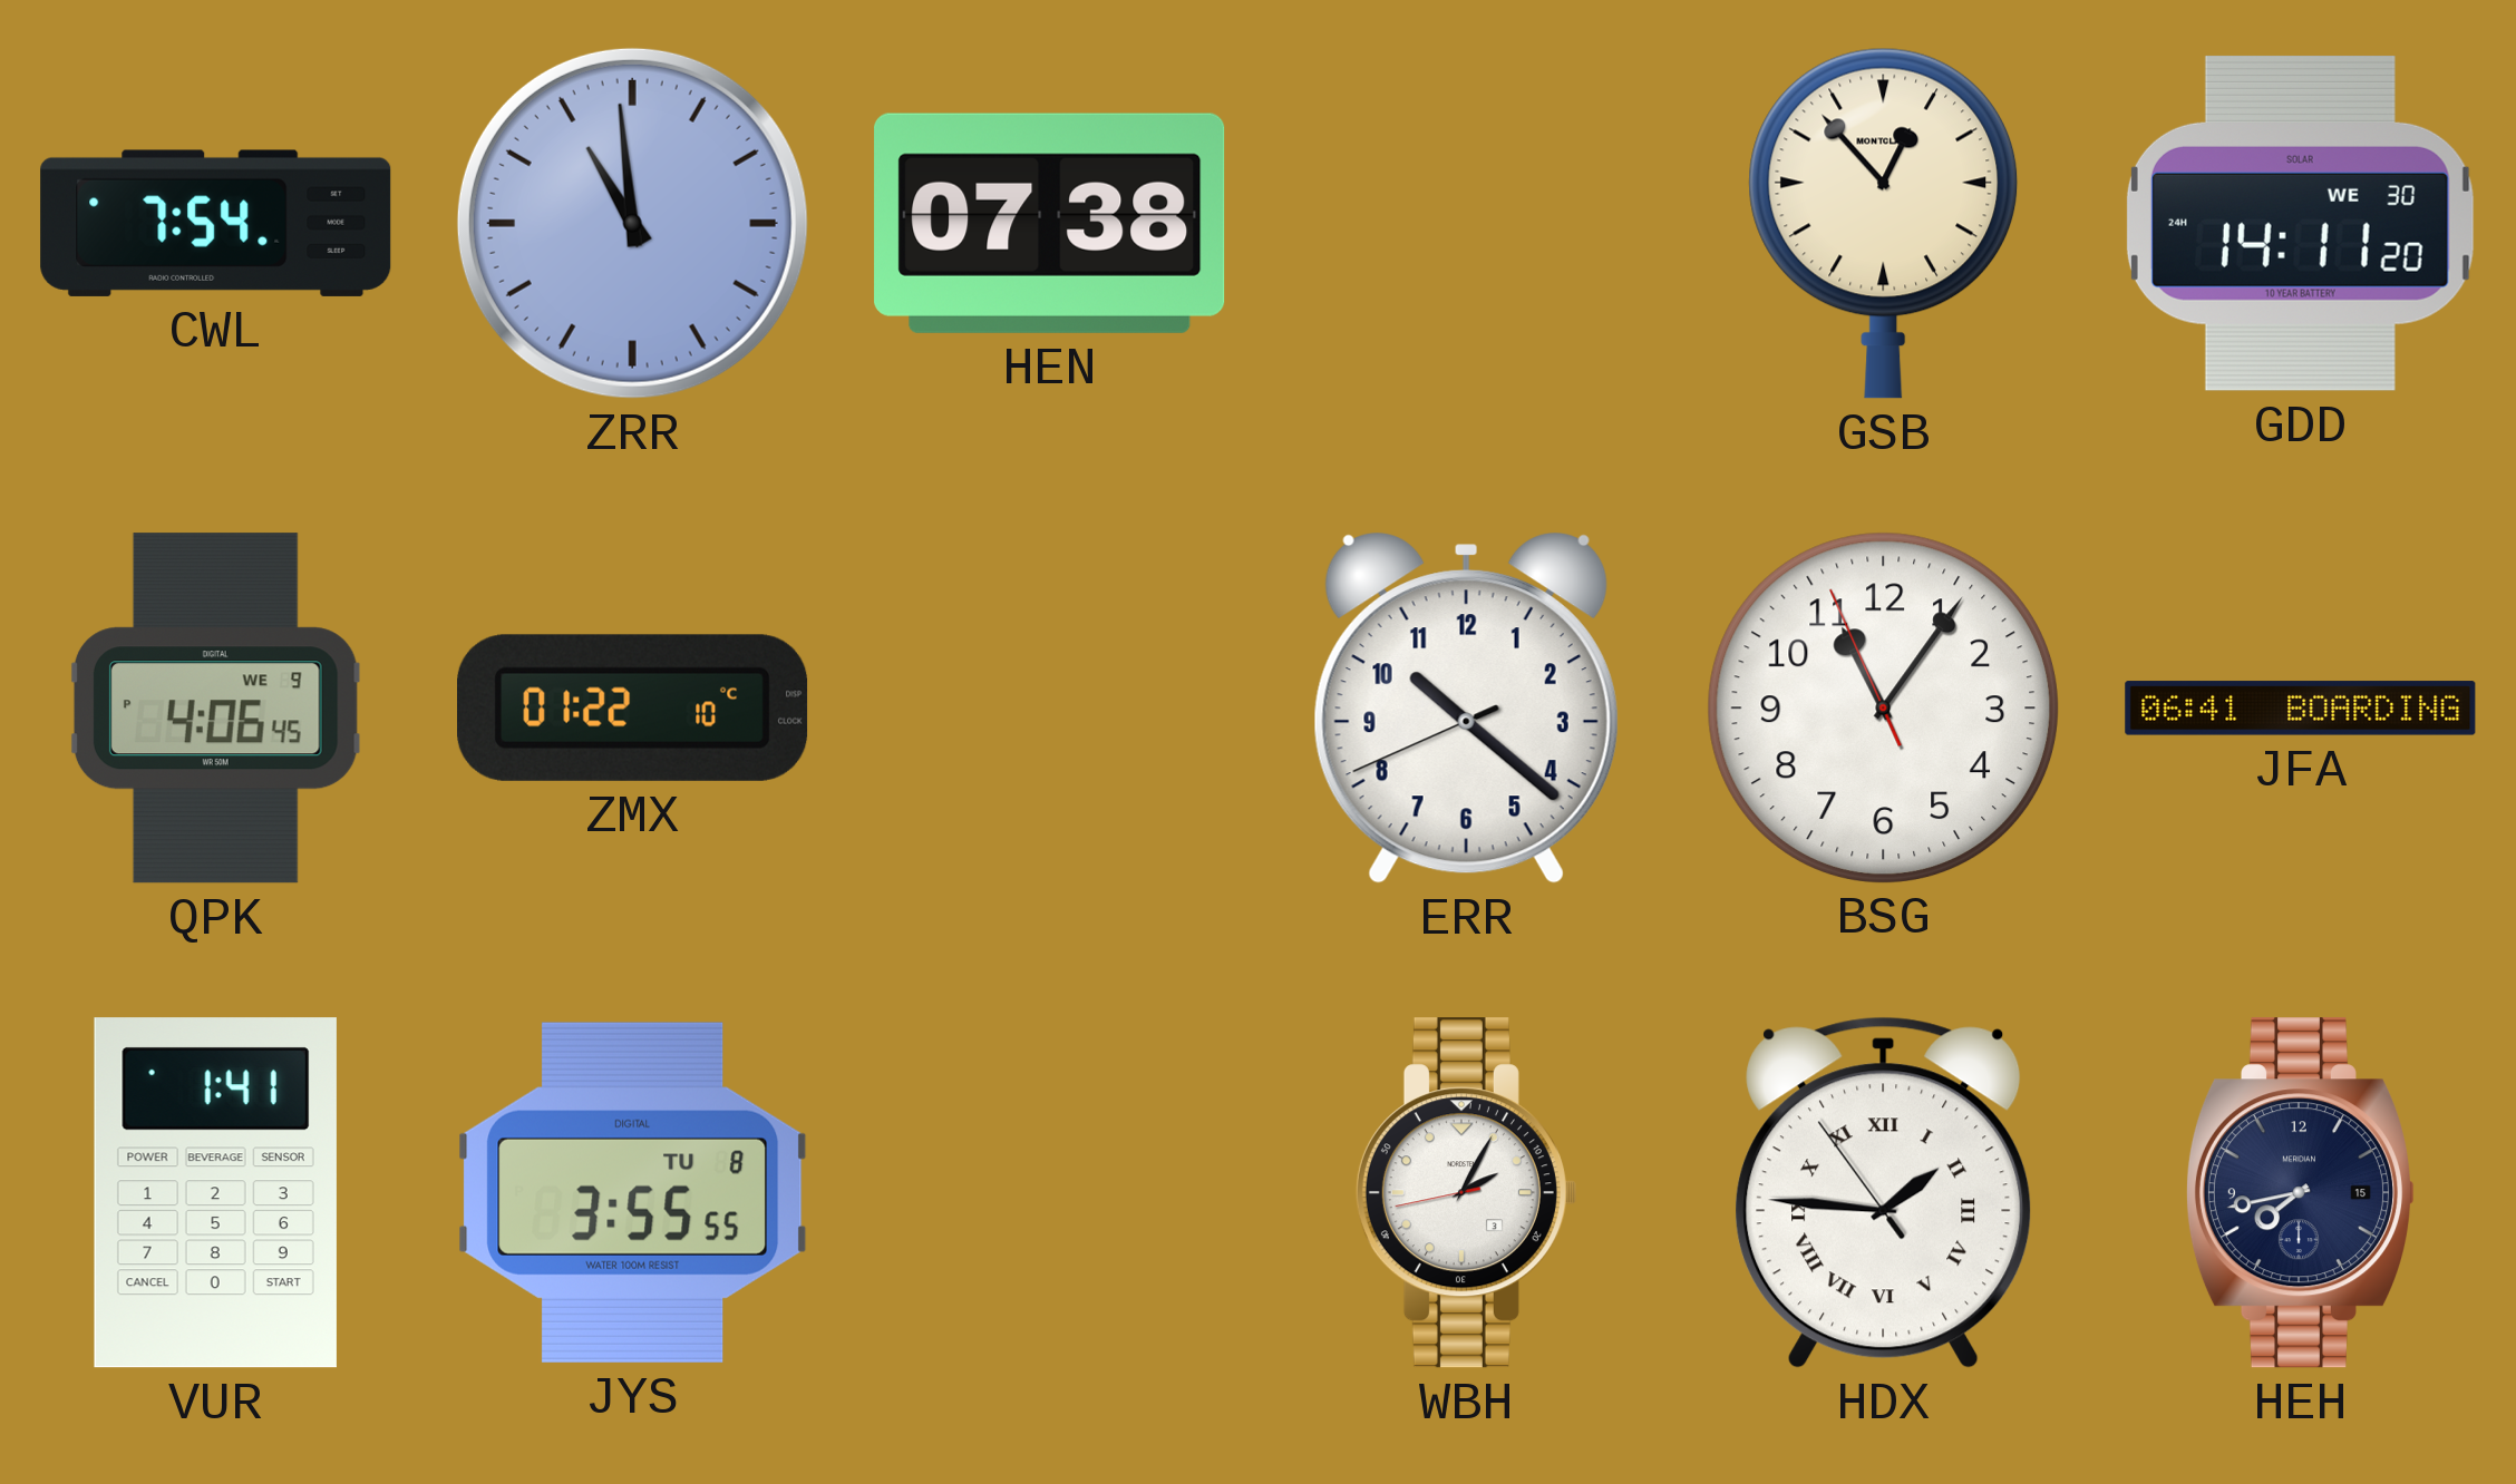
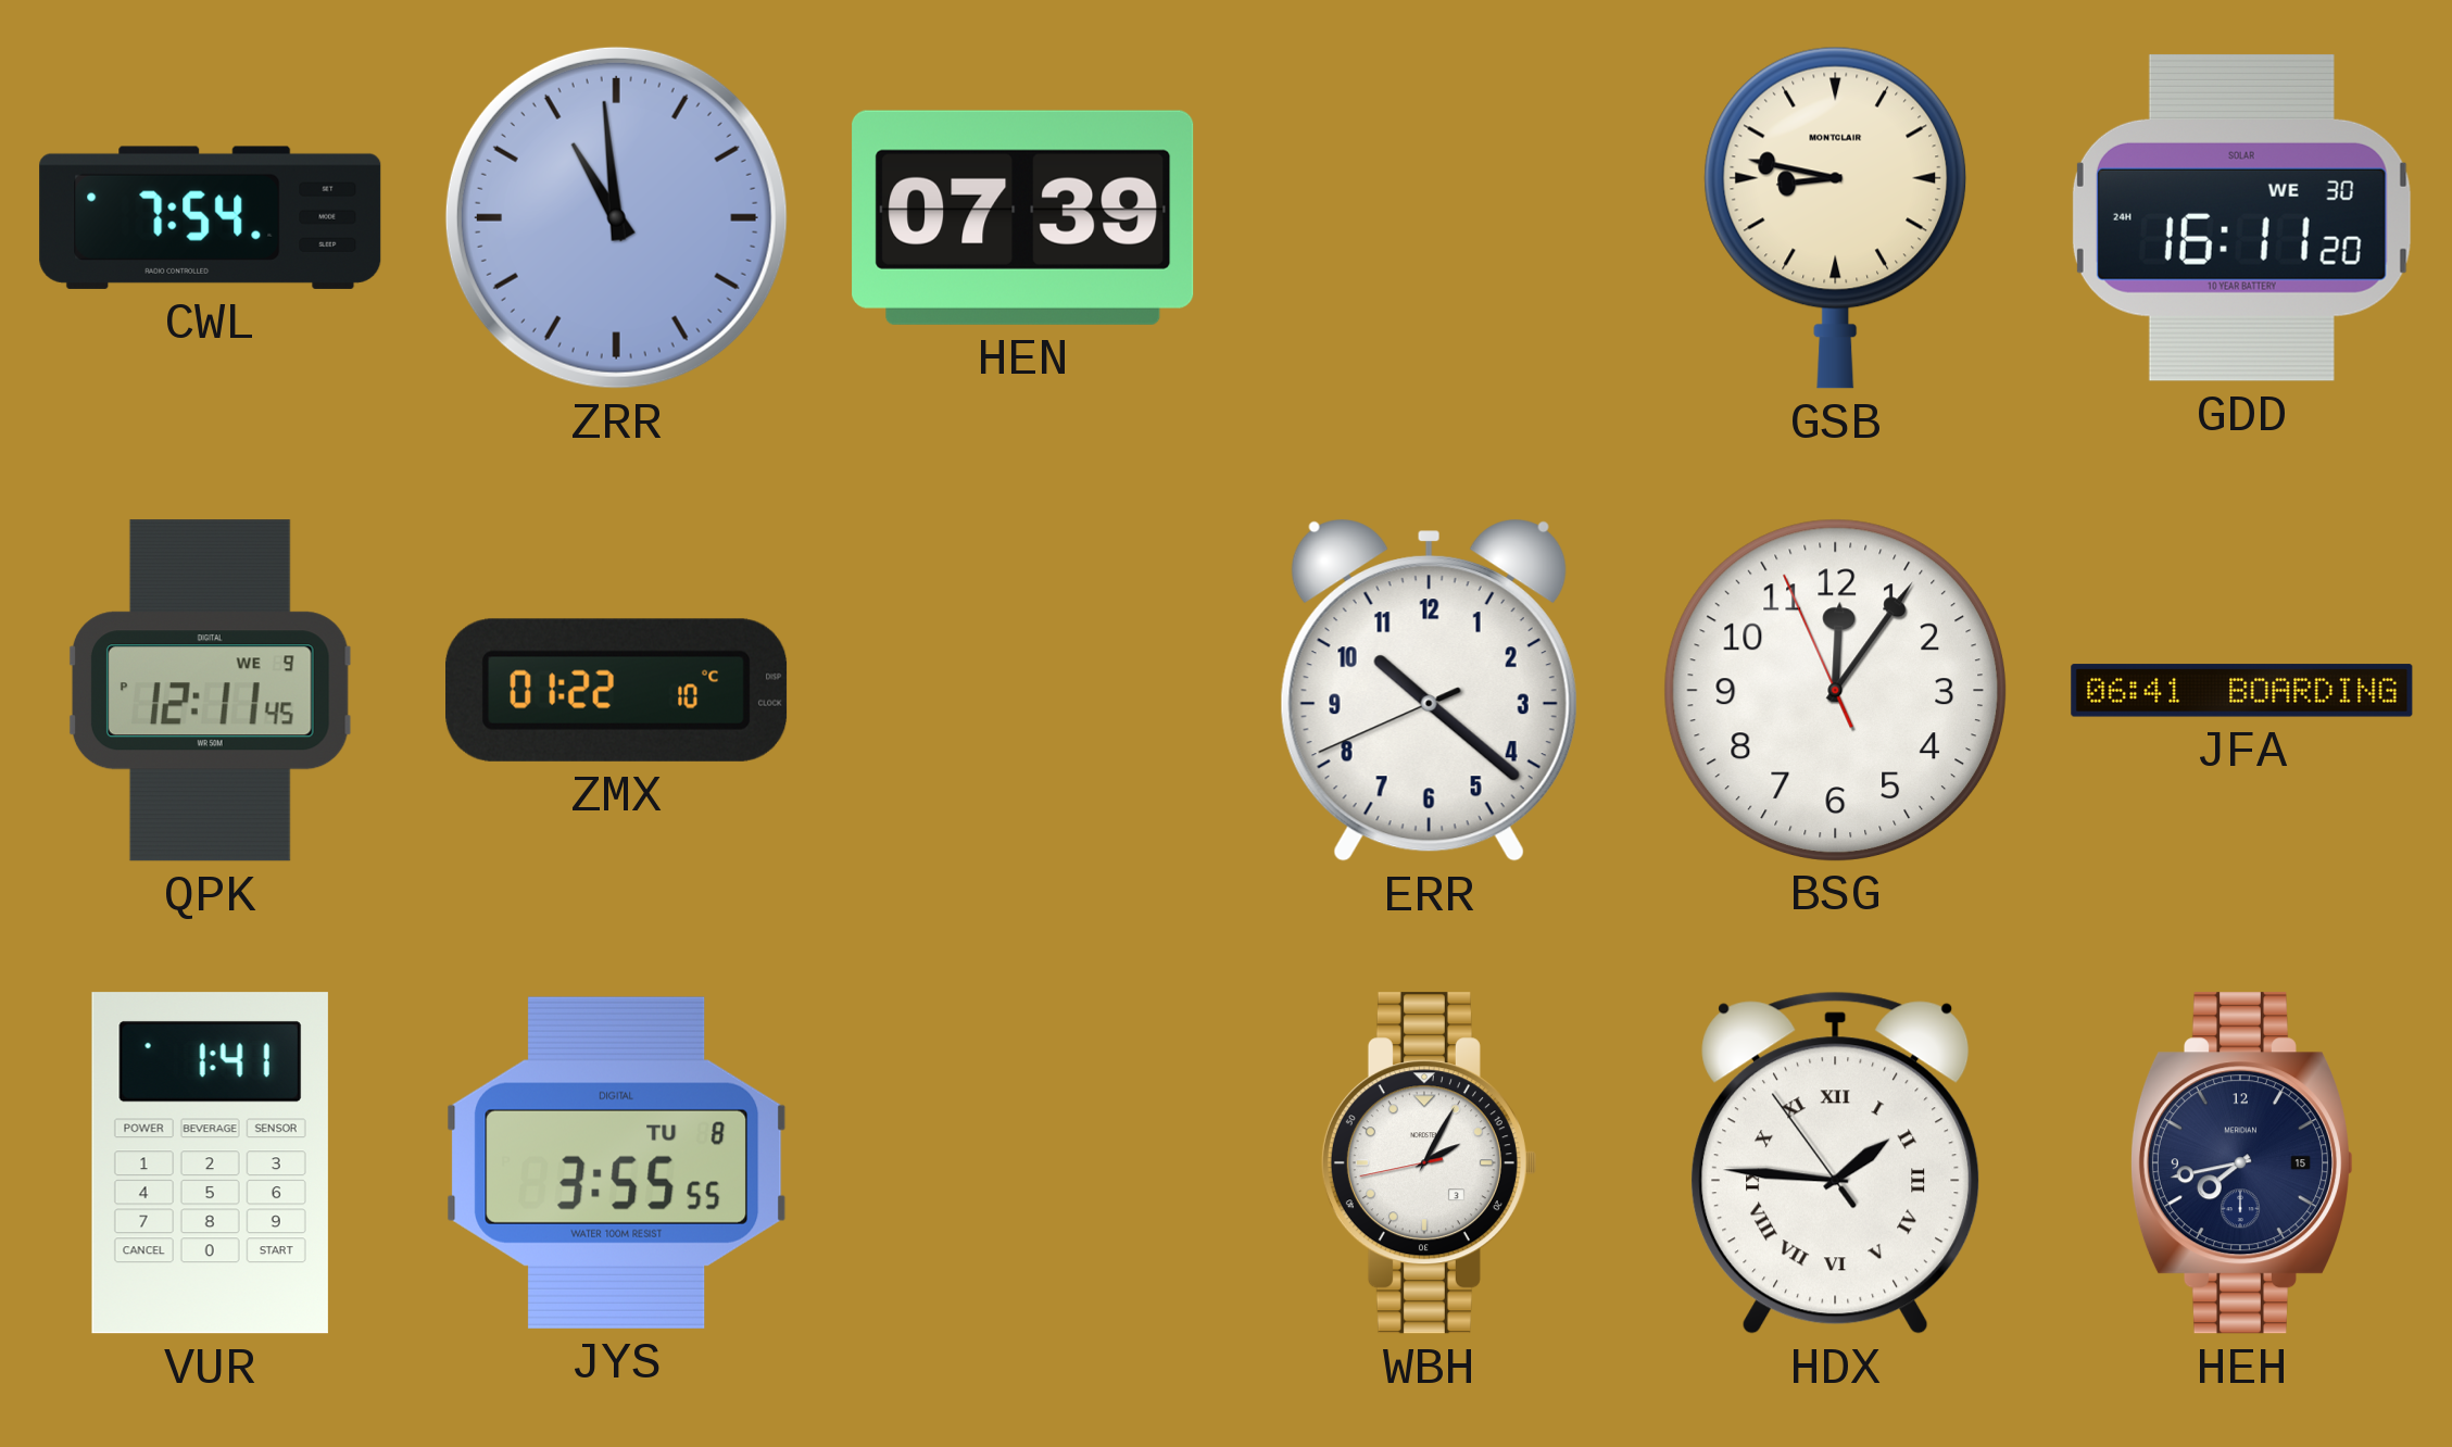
HEN: 07:38 -> 07:39 (1023, 217)
GSB: 12:53 -> 8:47 (1836, 217)
GDD: 14:11 -> 16:11 (2241, 217)
QPK: 4:06 -> 12:11 (210, 691)
BSG: 11:05 -> 12:05 (1835, 690)
